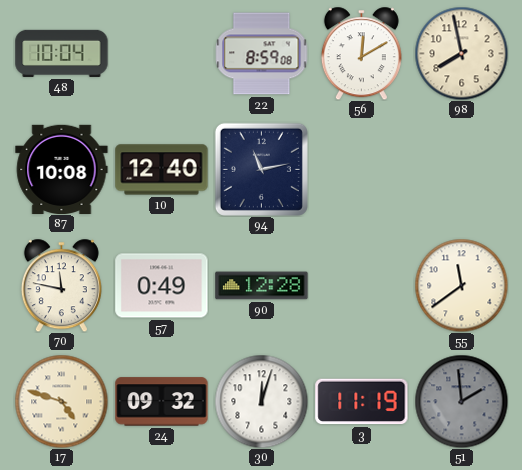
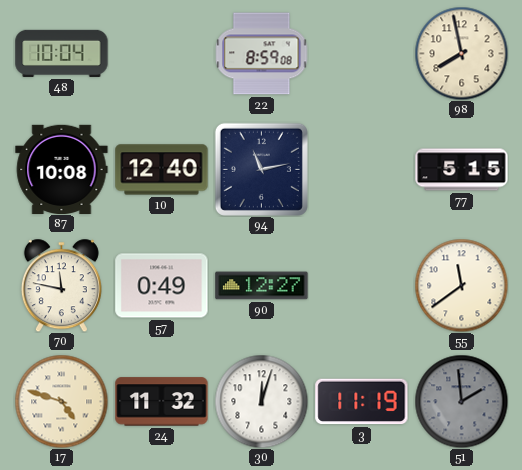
56: 12:10 -> none (361, 53)
77: none -> 5:15 (462, 170)
90: 12:28 -> 12:27 (262, 286)
24: 09:32 -> 11:32 (162, 402)
